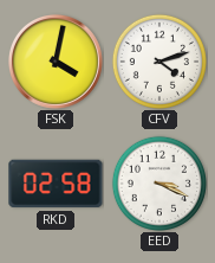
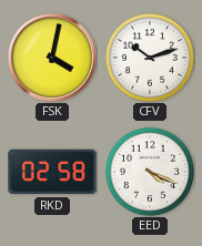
CFV: 4:12 -> 10:12 (150, 58)
EED: 3:19 -> 4:19 (150, 172)
